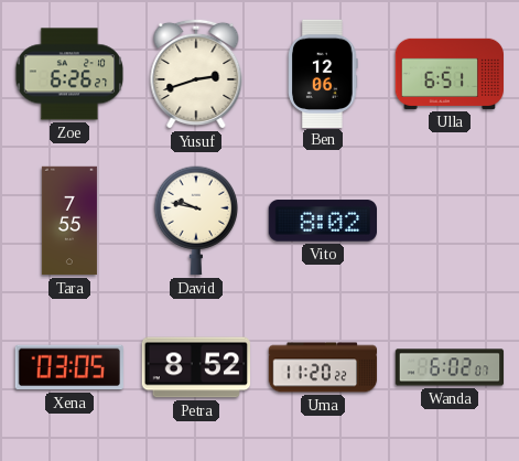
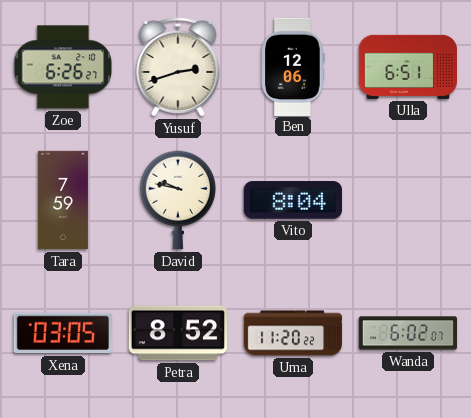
Tara: 7:55 -> 7:59 (63, 200)
Vito: 8:02 -> 8:04 (292, 200)
